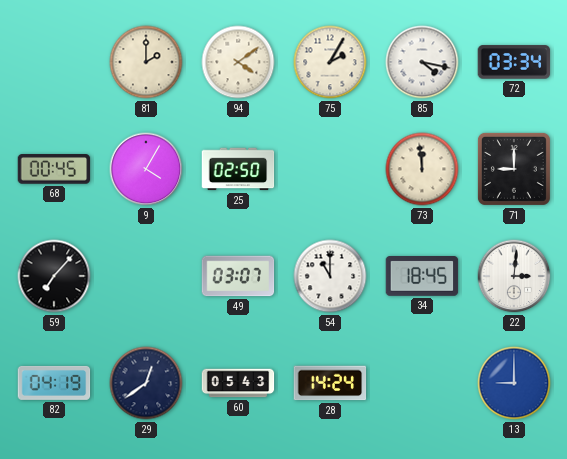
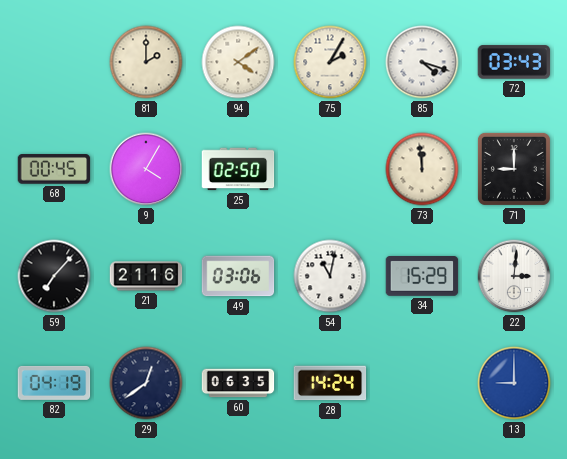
85: 4:17 -> 4:18 (422, 62)
72: 03:34 -> 03:43 (514, 62)
21: none -> 21:16 (146, 276)
49: 03:07 -> 03:06 (238, 276)
54: 11:00 -> 11:02 (330, 276)
34: 18:45 -> 15:29 (422, 277)
60: 05:43 -> 06:35 (238, 383)
